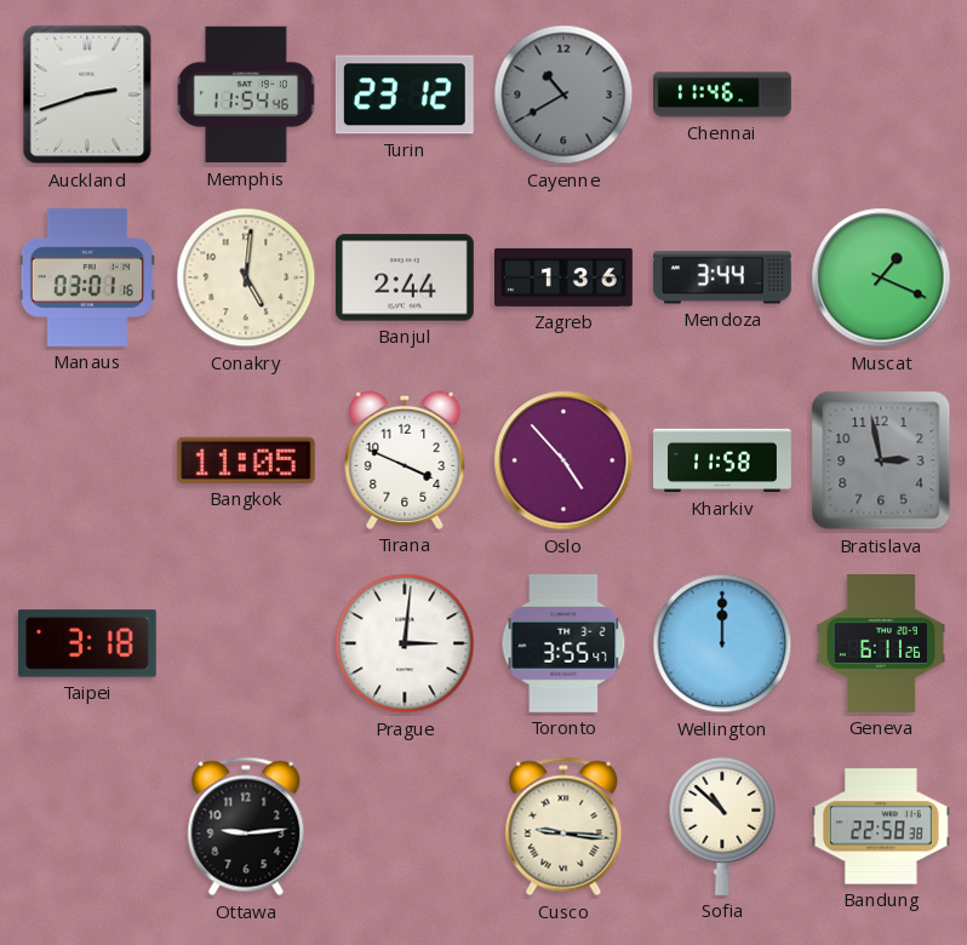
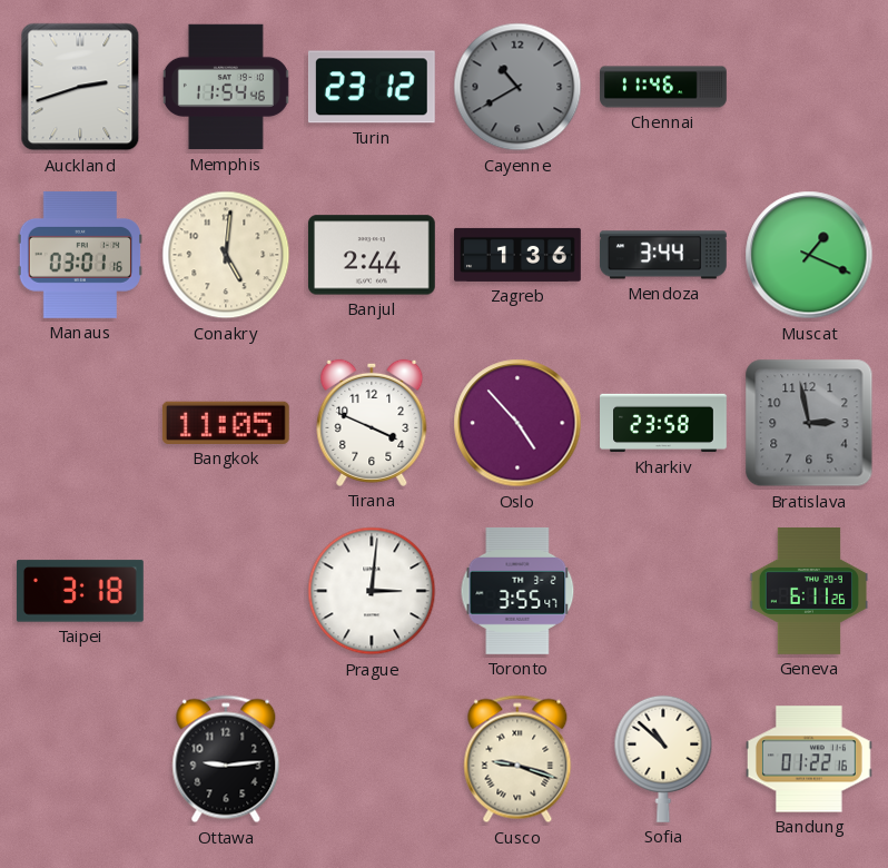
Kharkiv: 11:58 -> 23:58 (663, 423)
Wellington: 12:00 -> none (722, 643)
Cusco: 9:16 -> 9:18 (517, 759)
Bandung: 22:58 -> 01:22 (810, 759)
